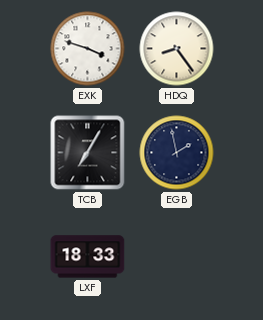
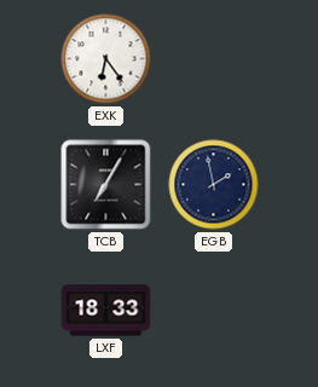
EXK: 3:48 -> 6:24 (106, 59)
HDQ: 8:24 -> none (177, 49)
